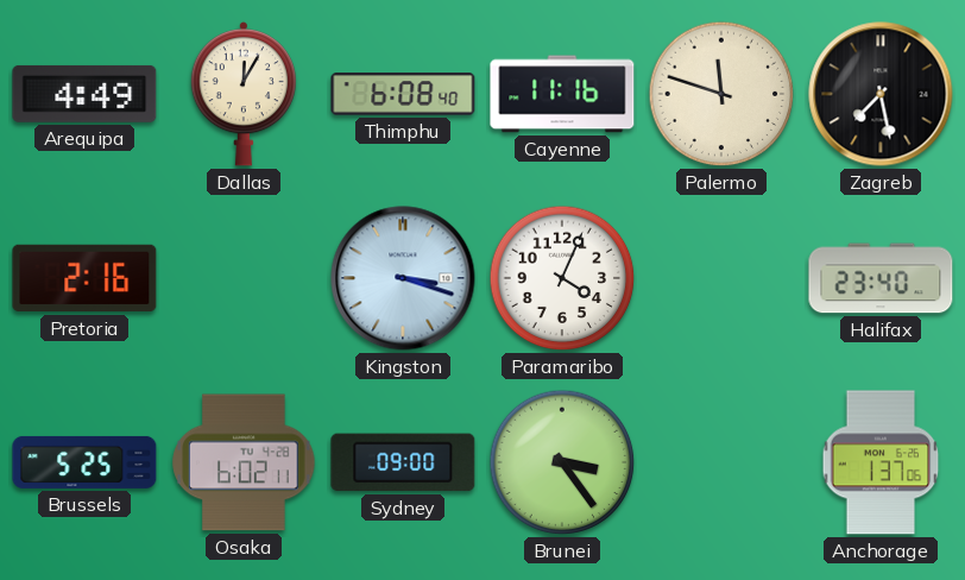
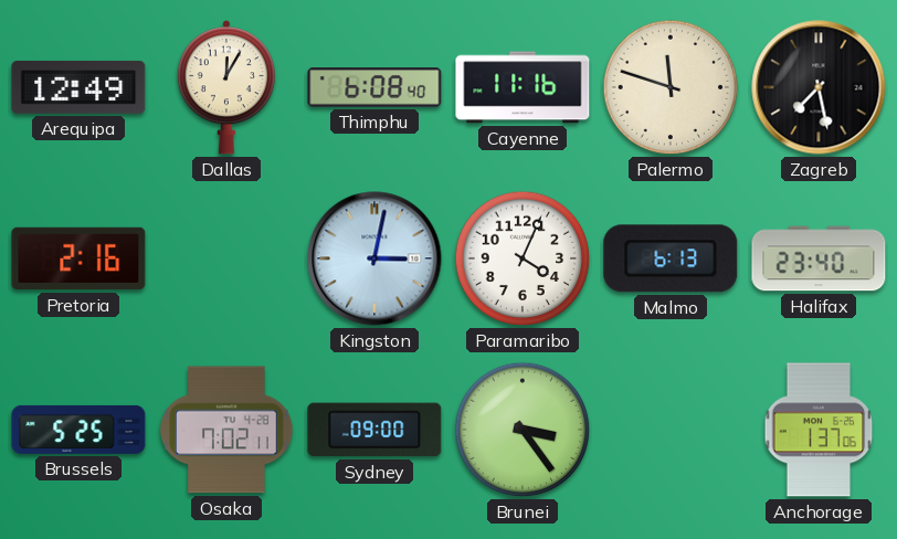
Arequipa: 4:49 -> 12:49 (78, 87)
Kingston: 3:18 -> 3:02 (374, 258)
Malmo: none -> 6:13 (671, 258)
Osaka: 6:02 -> 7:02 (226, 430)
